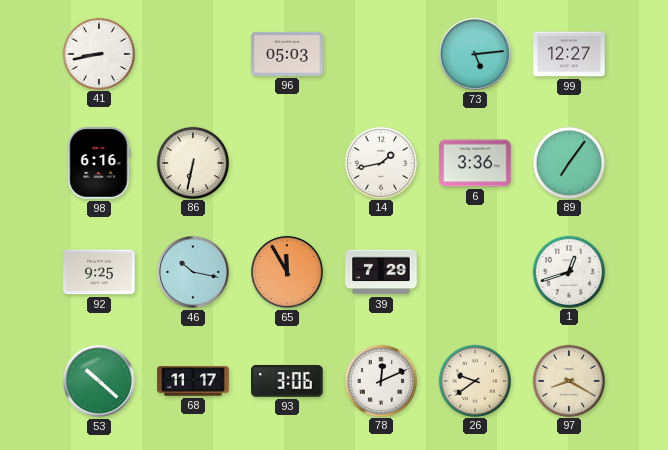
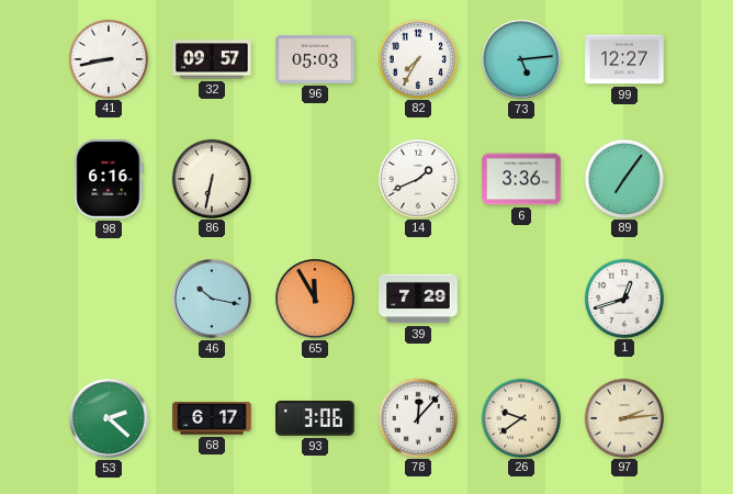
32: none -> 09:57 (212, 59)
82: none -> 7:35 (417, 58)
14: 1:43 -> 1:41 (417, 178)
92: 9:25 -> none (99, 272)
53: 10:22 -> 2:22 (109, 418)
68: 11:17 -> 6:17 (212, 418)
78: 12:11 -> 12:07 (417, 417)
97: 8:20 -> 2:14 (623, 417)
